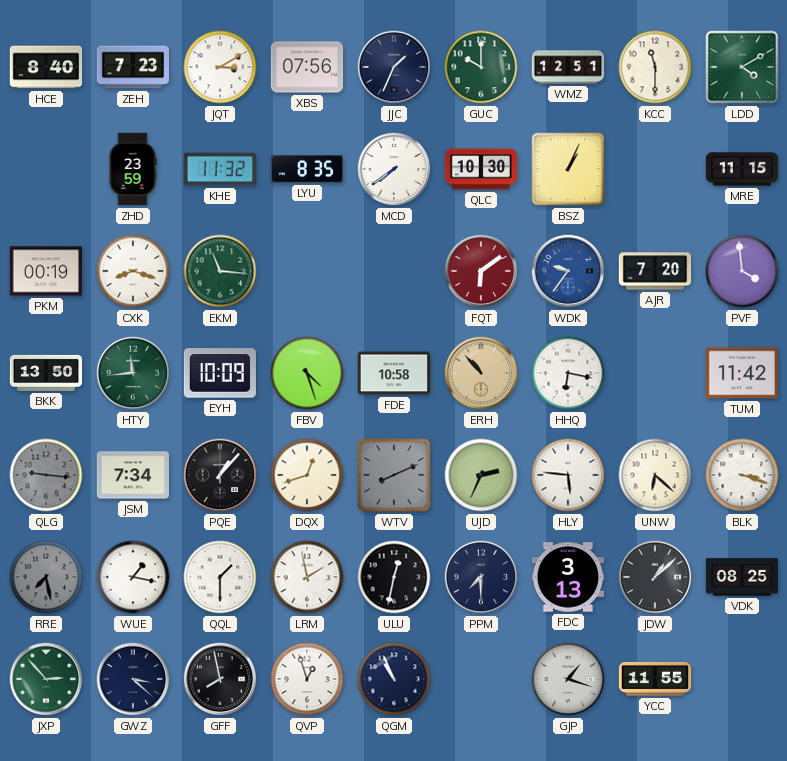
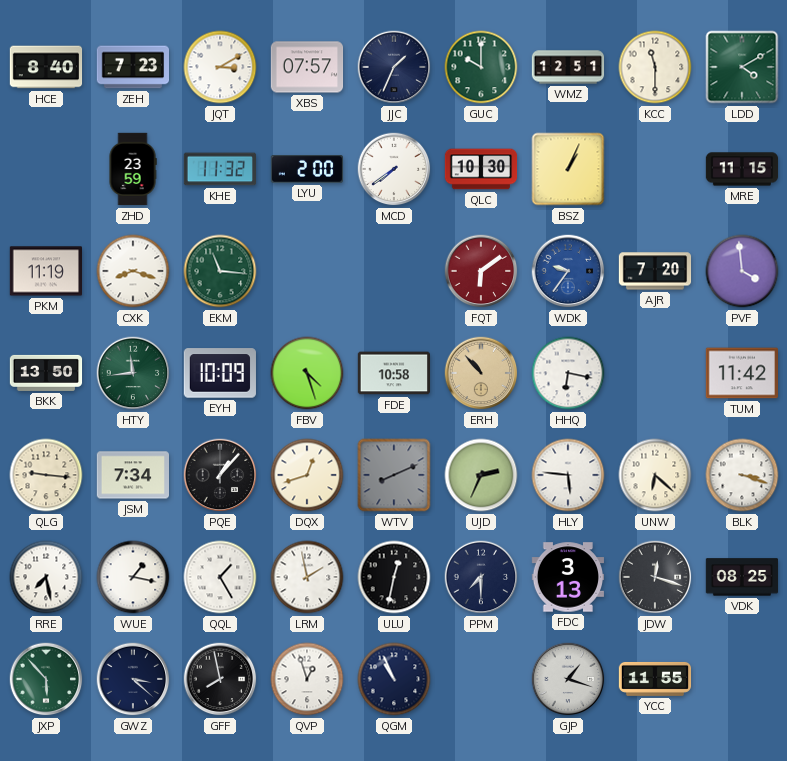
XBS: 07:56 -> 07:57 (307, 67)
LYU: 8:35 -> 2:00 (307, 170)
PKM: 00:19 -> 11:19 (45, 271)
QLG dial: grey -> cream (46, 475)
RRE dial: grey -> white (46, 577)
QQL: 1:30 -> 1:25 (220, 577)
JDW: 1:08 -> 12:18 (655, 577)
JXP: 2:53 -> 5:53 (46, 679)
